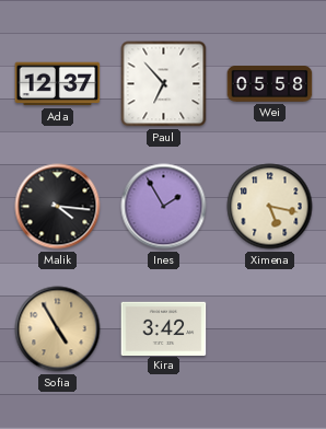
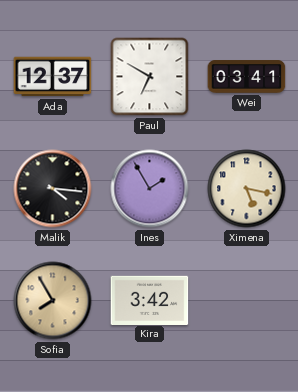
Paul: 6:53 -> 6:50 (150, 77)
Wei: 05:58 -> 03:41 (247, 77)
Sofia: 4:55 -> 7:55 (53, 301)
